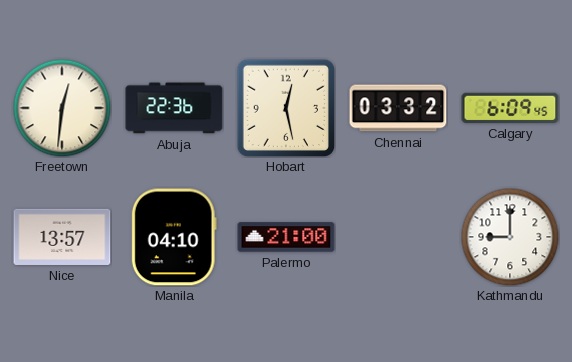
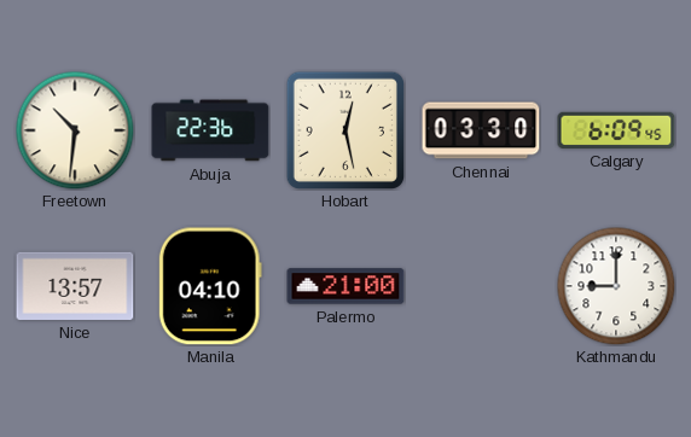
Freetown: 12:31 -> 10:31 (75, 130)
Chennai: 03:32 -> 03:30 (481, 130)
